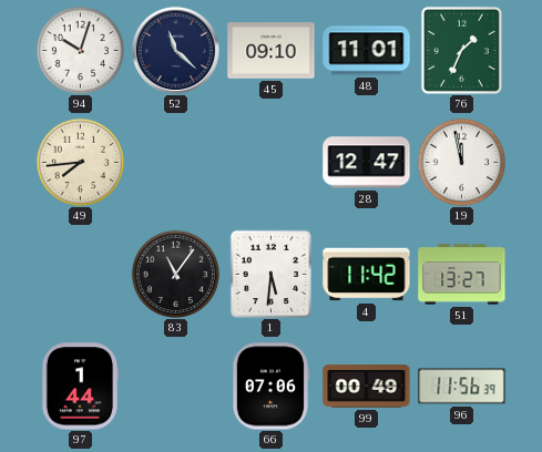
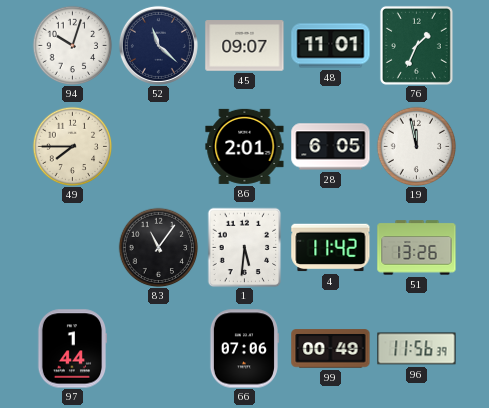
45: 09:10 -> 09:07 (245, 46)
49: 7:44 -> 7:45 (72, 146)
86: none -> 2:01 (245, 146)
28: 12:47 -> 6:05 (331, 147)
51: 13:27 -> 13:26 (417, 248)
